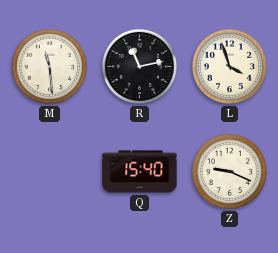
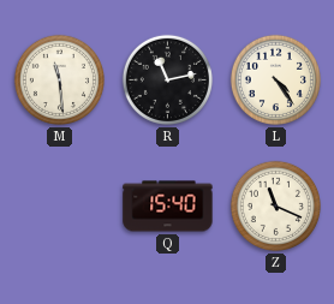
L: 3:57 -> 4:24 (275, 79)
Z: 9:19 -> 11:19 (275, 205)
